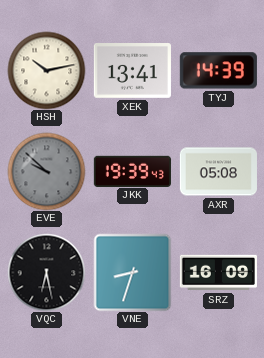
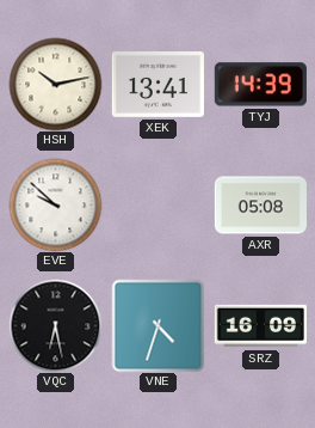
EVE dial: grey -> white (55, 204)
JKK: 19:39 -> none (132, 171)
VNE: 8:33 -> 4:33 (157, 325)
